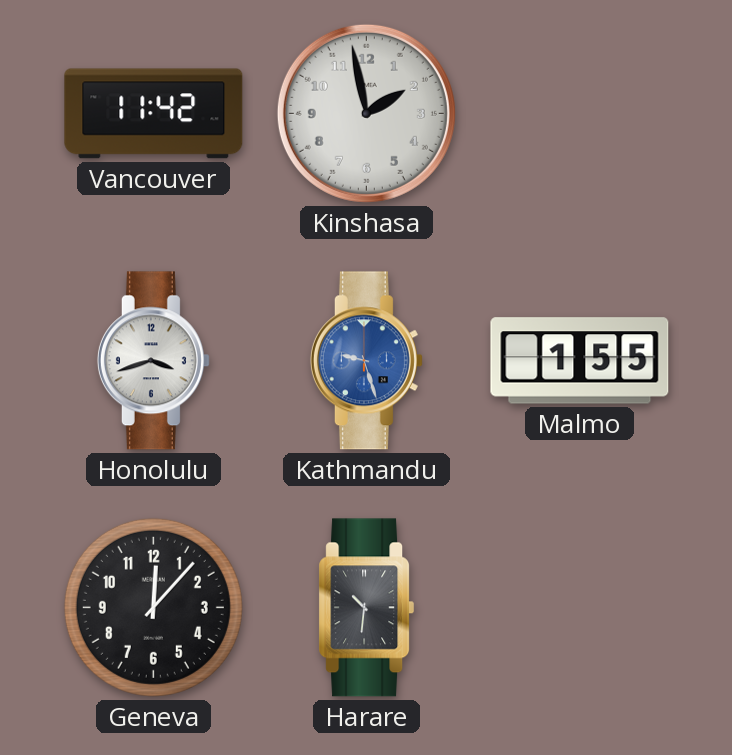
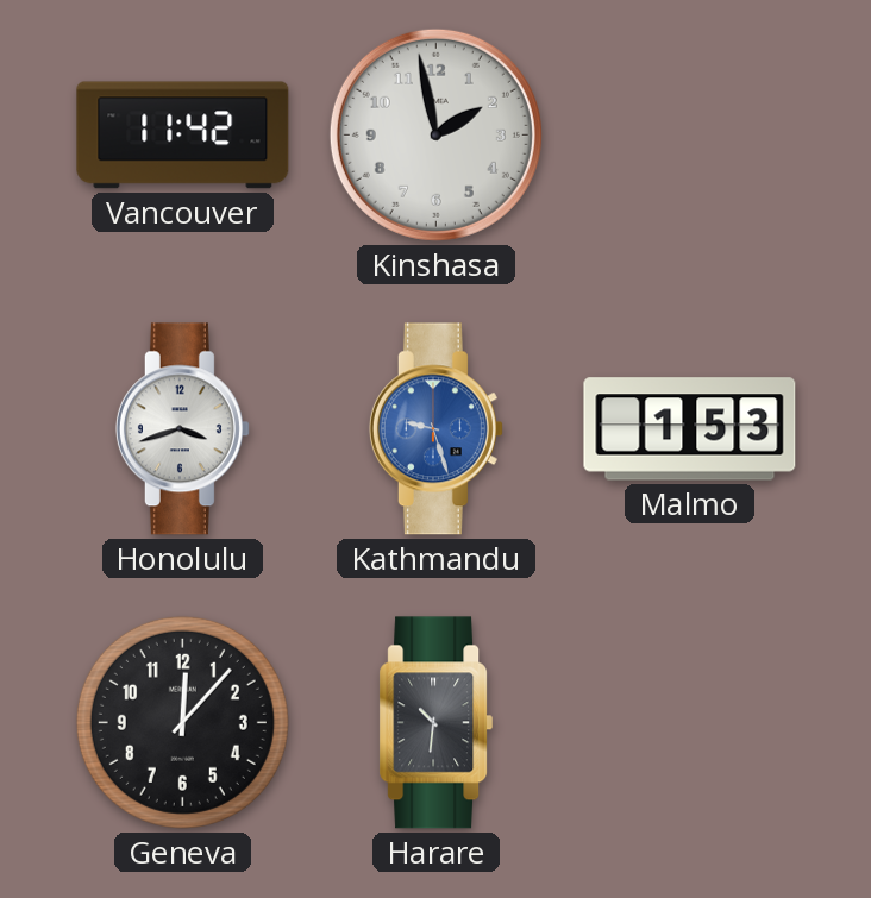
Malmo: 1:55 -> 1:53 (690, 429)
